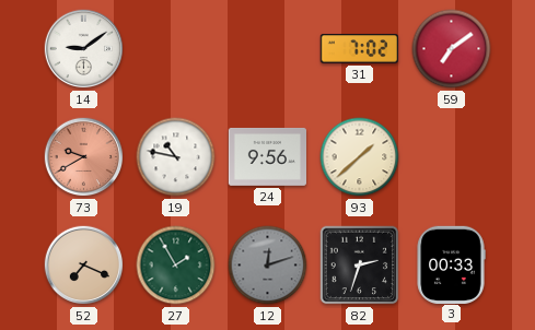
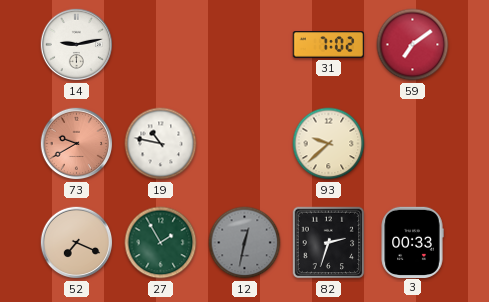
14: 9:09 -> 9:13 (77, 45)
24: 9:56 -> none (267, 156)
93: 1:38 -> 9:38 (329, 144)
12: 12:12 -> 12:32 (245, 243)
